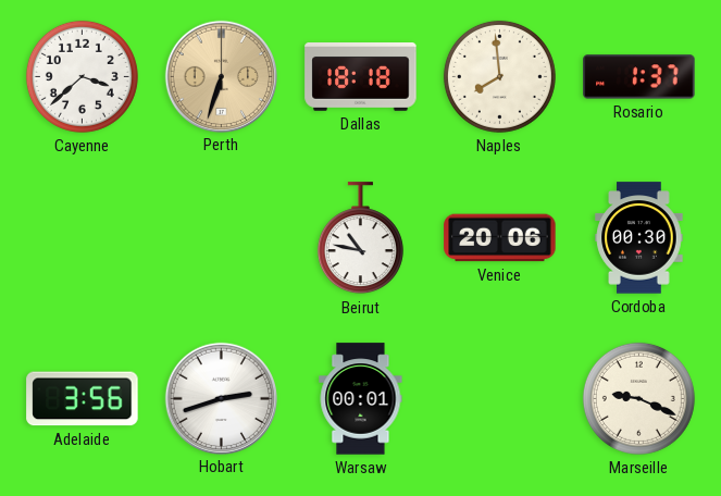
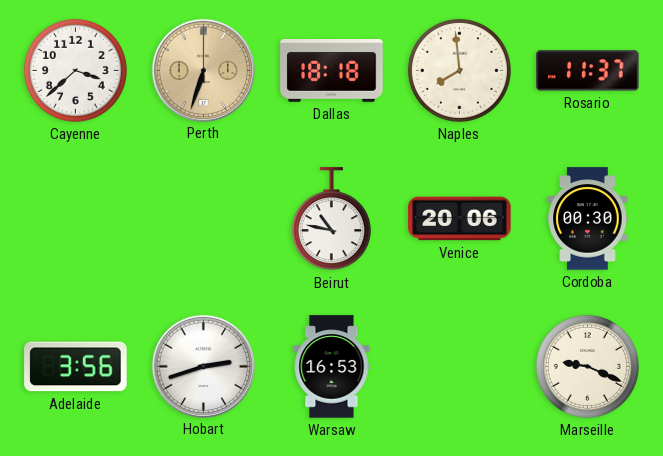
Rosario: 1:37 -> 11:37 (588, 71)
Warsaw: 00:01 -> 16:53 (332, 367)
